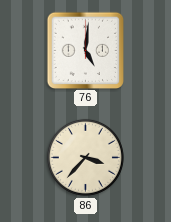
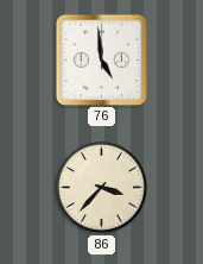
76: 5:01 -> 4:59 (101, 59)
